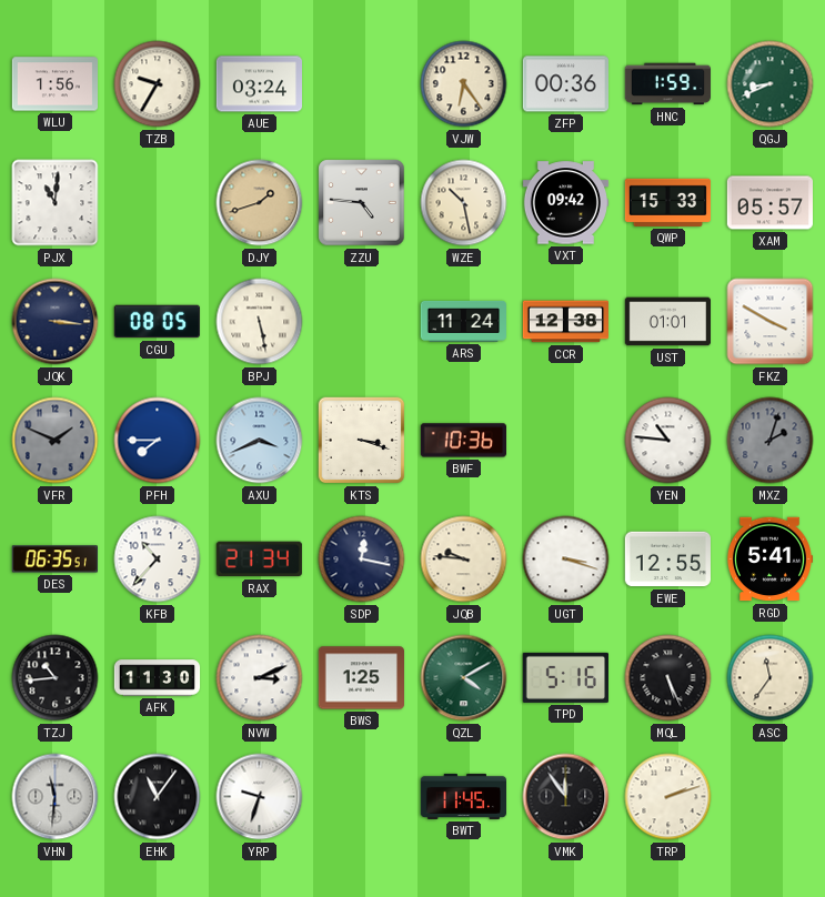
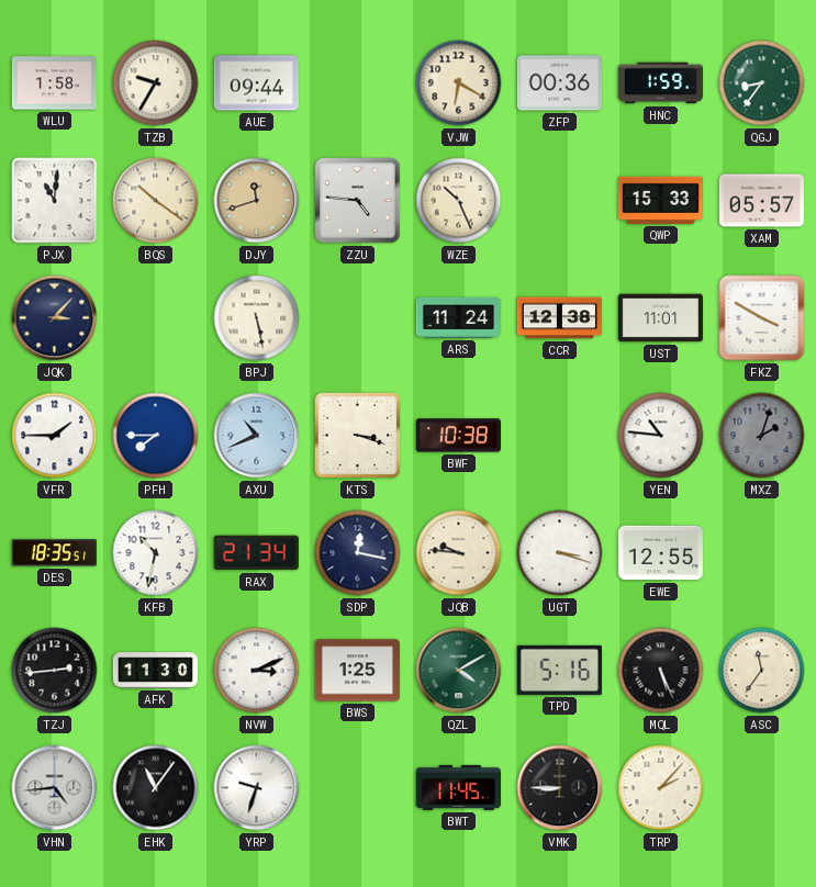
WLU: 1:56 -> 1:58 (54, 83)
AUE: 03:24 -> 09:44 (256, 83)
VJW: 6:24 -> 6:20 (459, 83)
QGJ: 8:41 -> 8:36 (762, 83)
BQS: none -> 10:21 (156, 201)
DJY: 1:42 -> 11:42 (257, 201)
WZE: 10:28 -> 10:26 (459, 201)
VXT: 09:42 -> none (565, 203)
JQK: 3:16 -> 3:07 (55, 318)
CGU: 08:05 -> none (157, 322)
UST: 01:01 -> 11:01 (660, 318)
VFR: 1:49 -> 1:45 (55, 436)
VFR dial: grey -> white (55, 436)
AXU: 3:41 -> 10:41 (257, 436)
BWF: 10:36 -> 10:38 (458, 436)
DES: 06:35 -> 18:35 (54, 553)
KFB: 10:37 -> 10:32 (156, 553)
RGD: 5:41 -> none (768, 560)
TZJ: 10:44 -> 2:44 (55, 671)
VHN: 11:31 -> 4:44 (55, 788)
VMK: 11:54 -> 8:45 (560, 788)
TRP: 2:12 -> 2:07 (661, 788)
